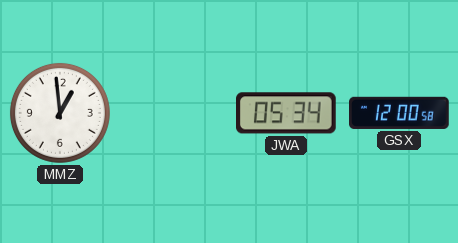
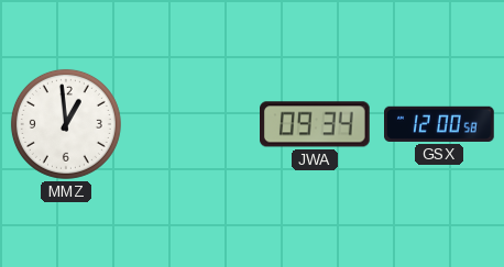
JWA: 05:34 -> 09:34 (316, 124)
